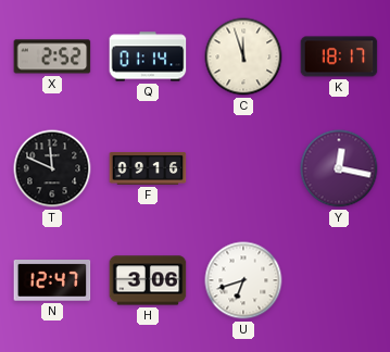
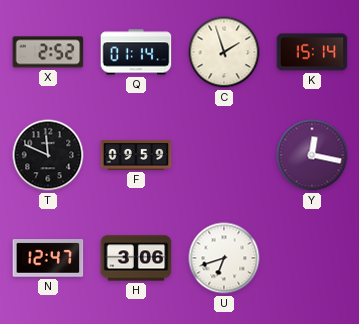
C: 11:57 -> 1:57 (224, 52)
K: 18:17 -> 15:14 (312, 52)
F: 09:16 -> 09:59 (136, 155)
